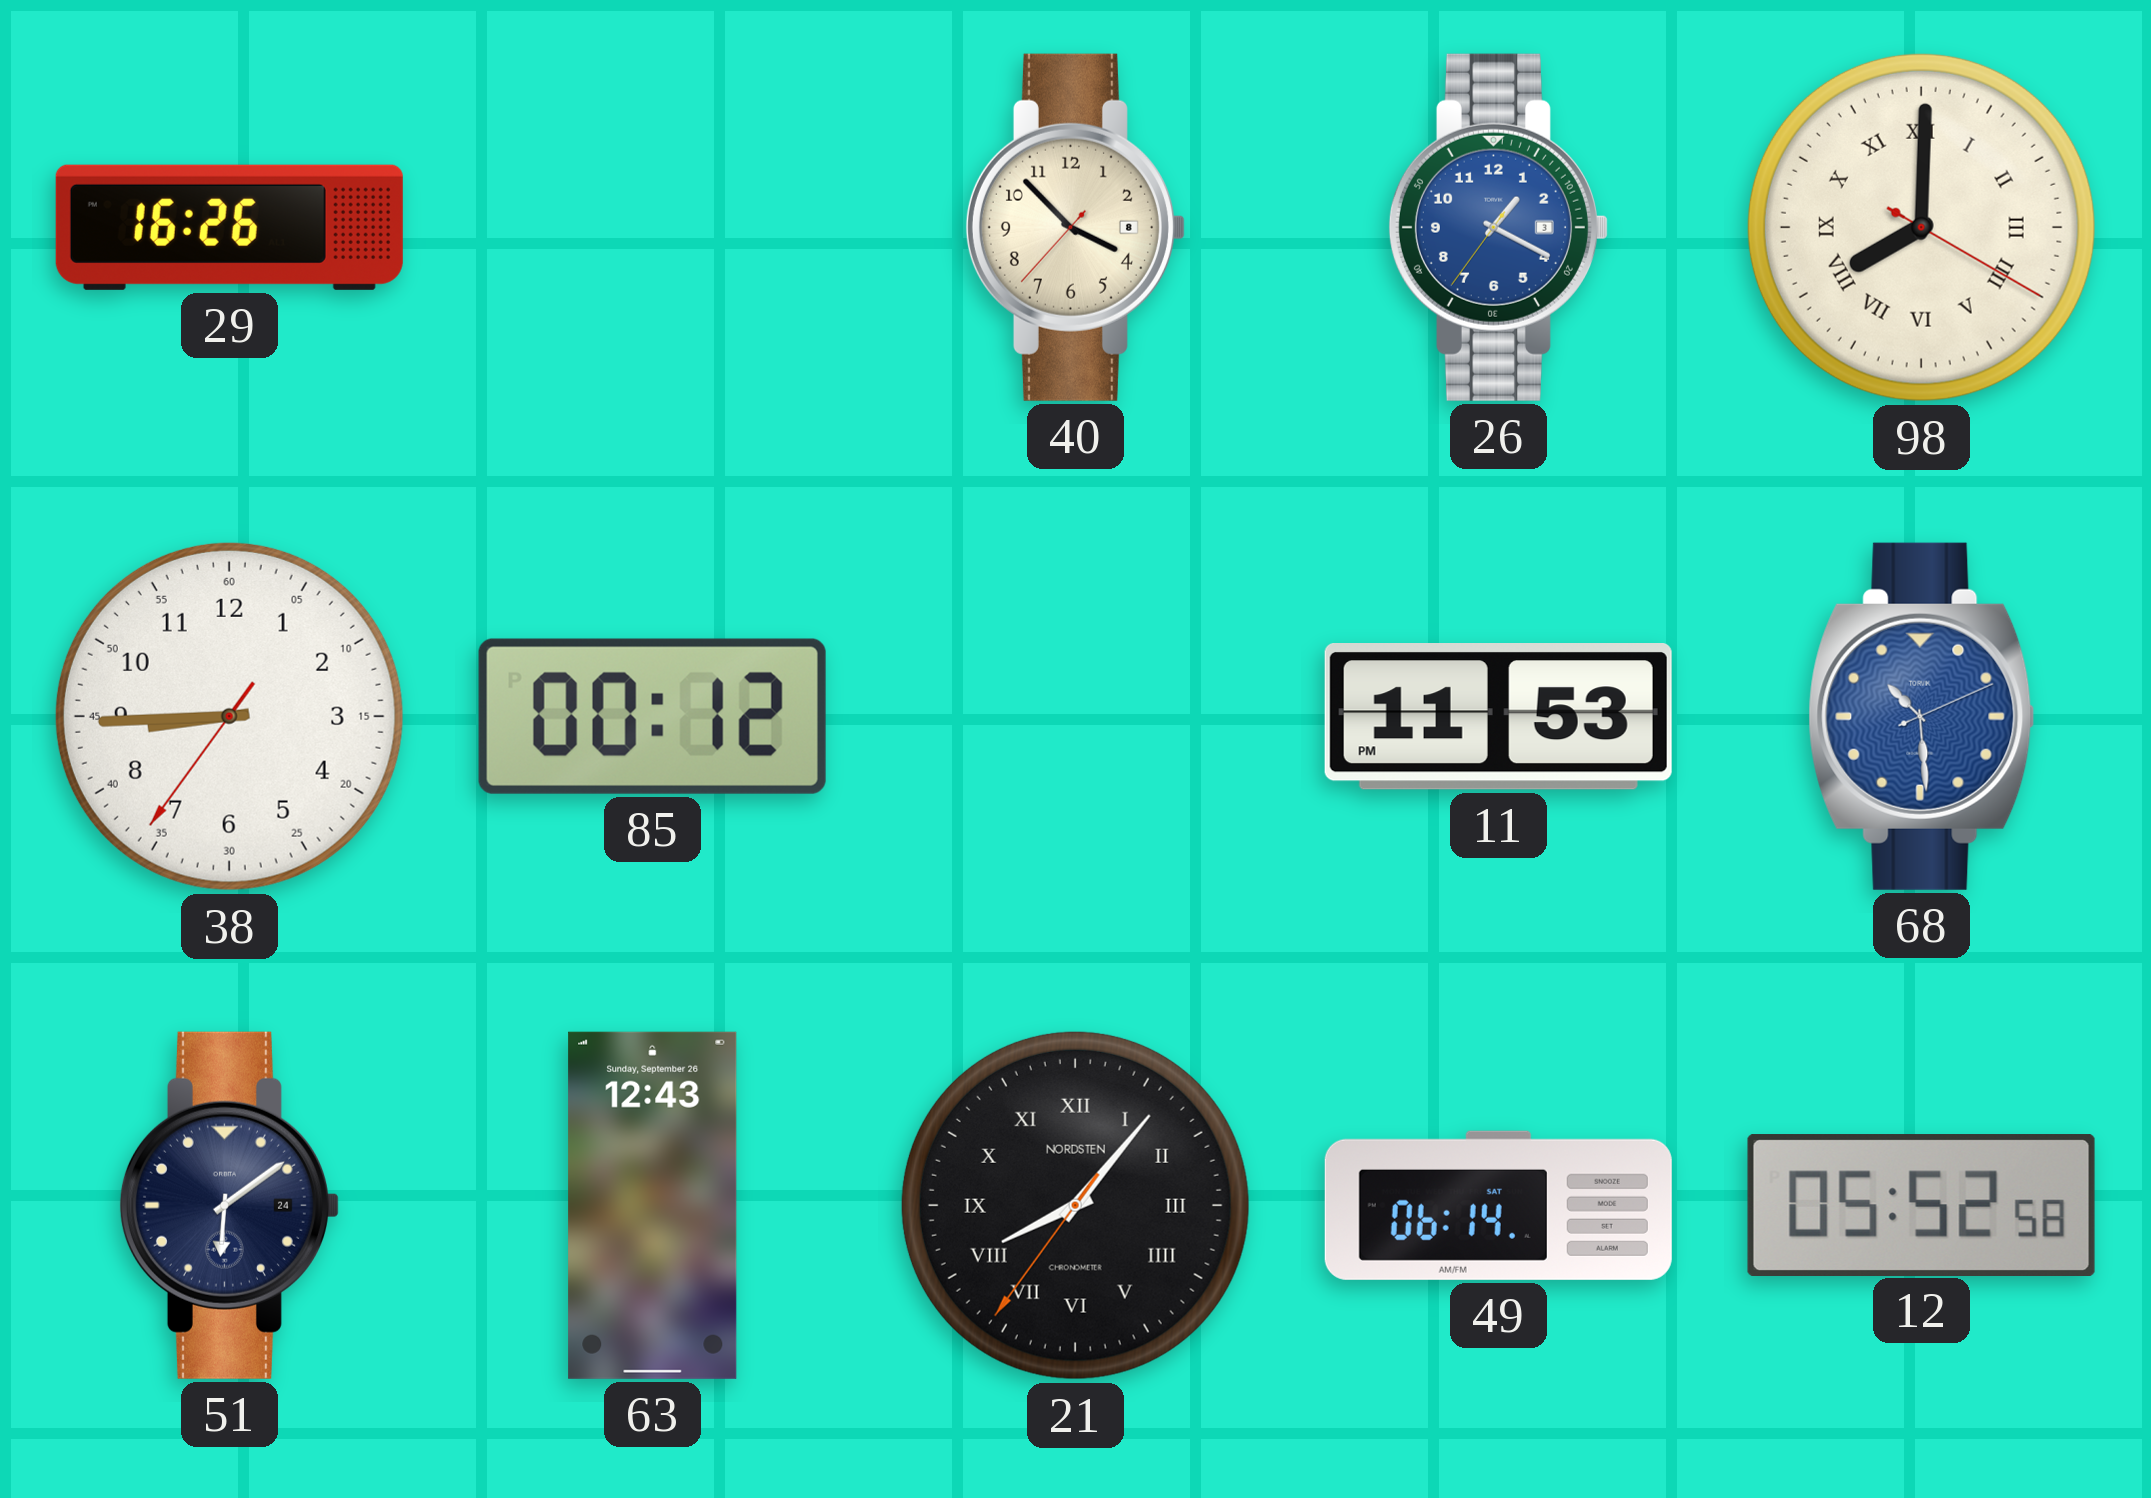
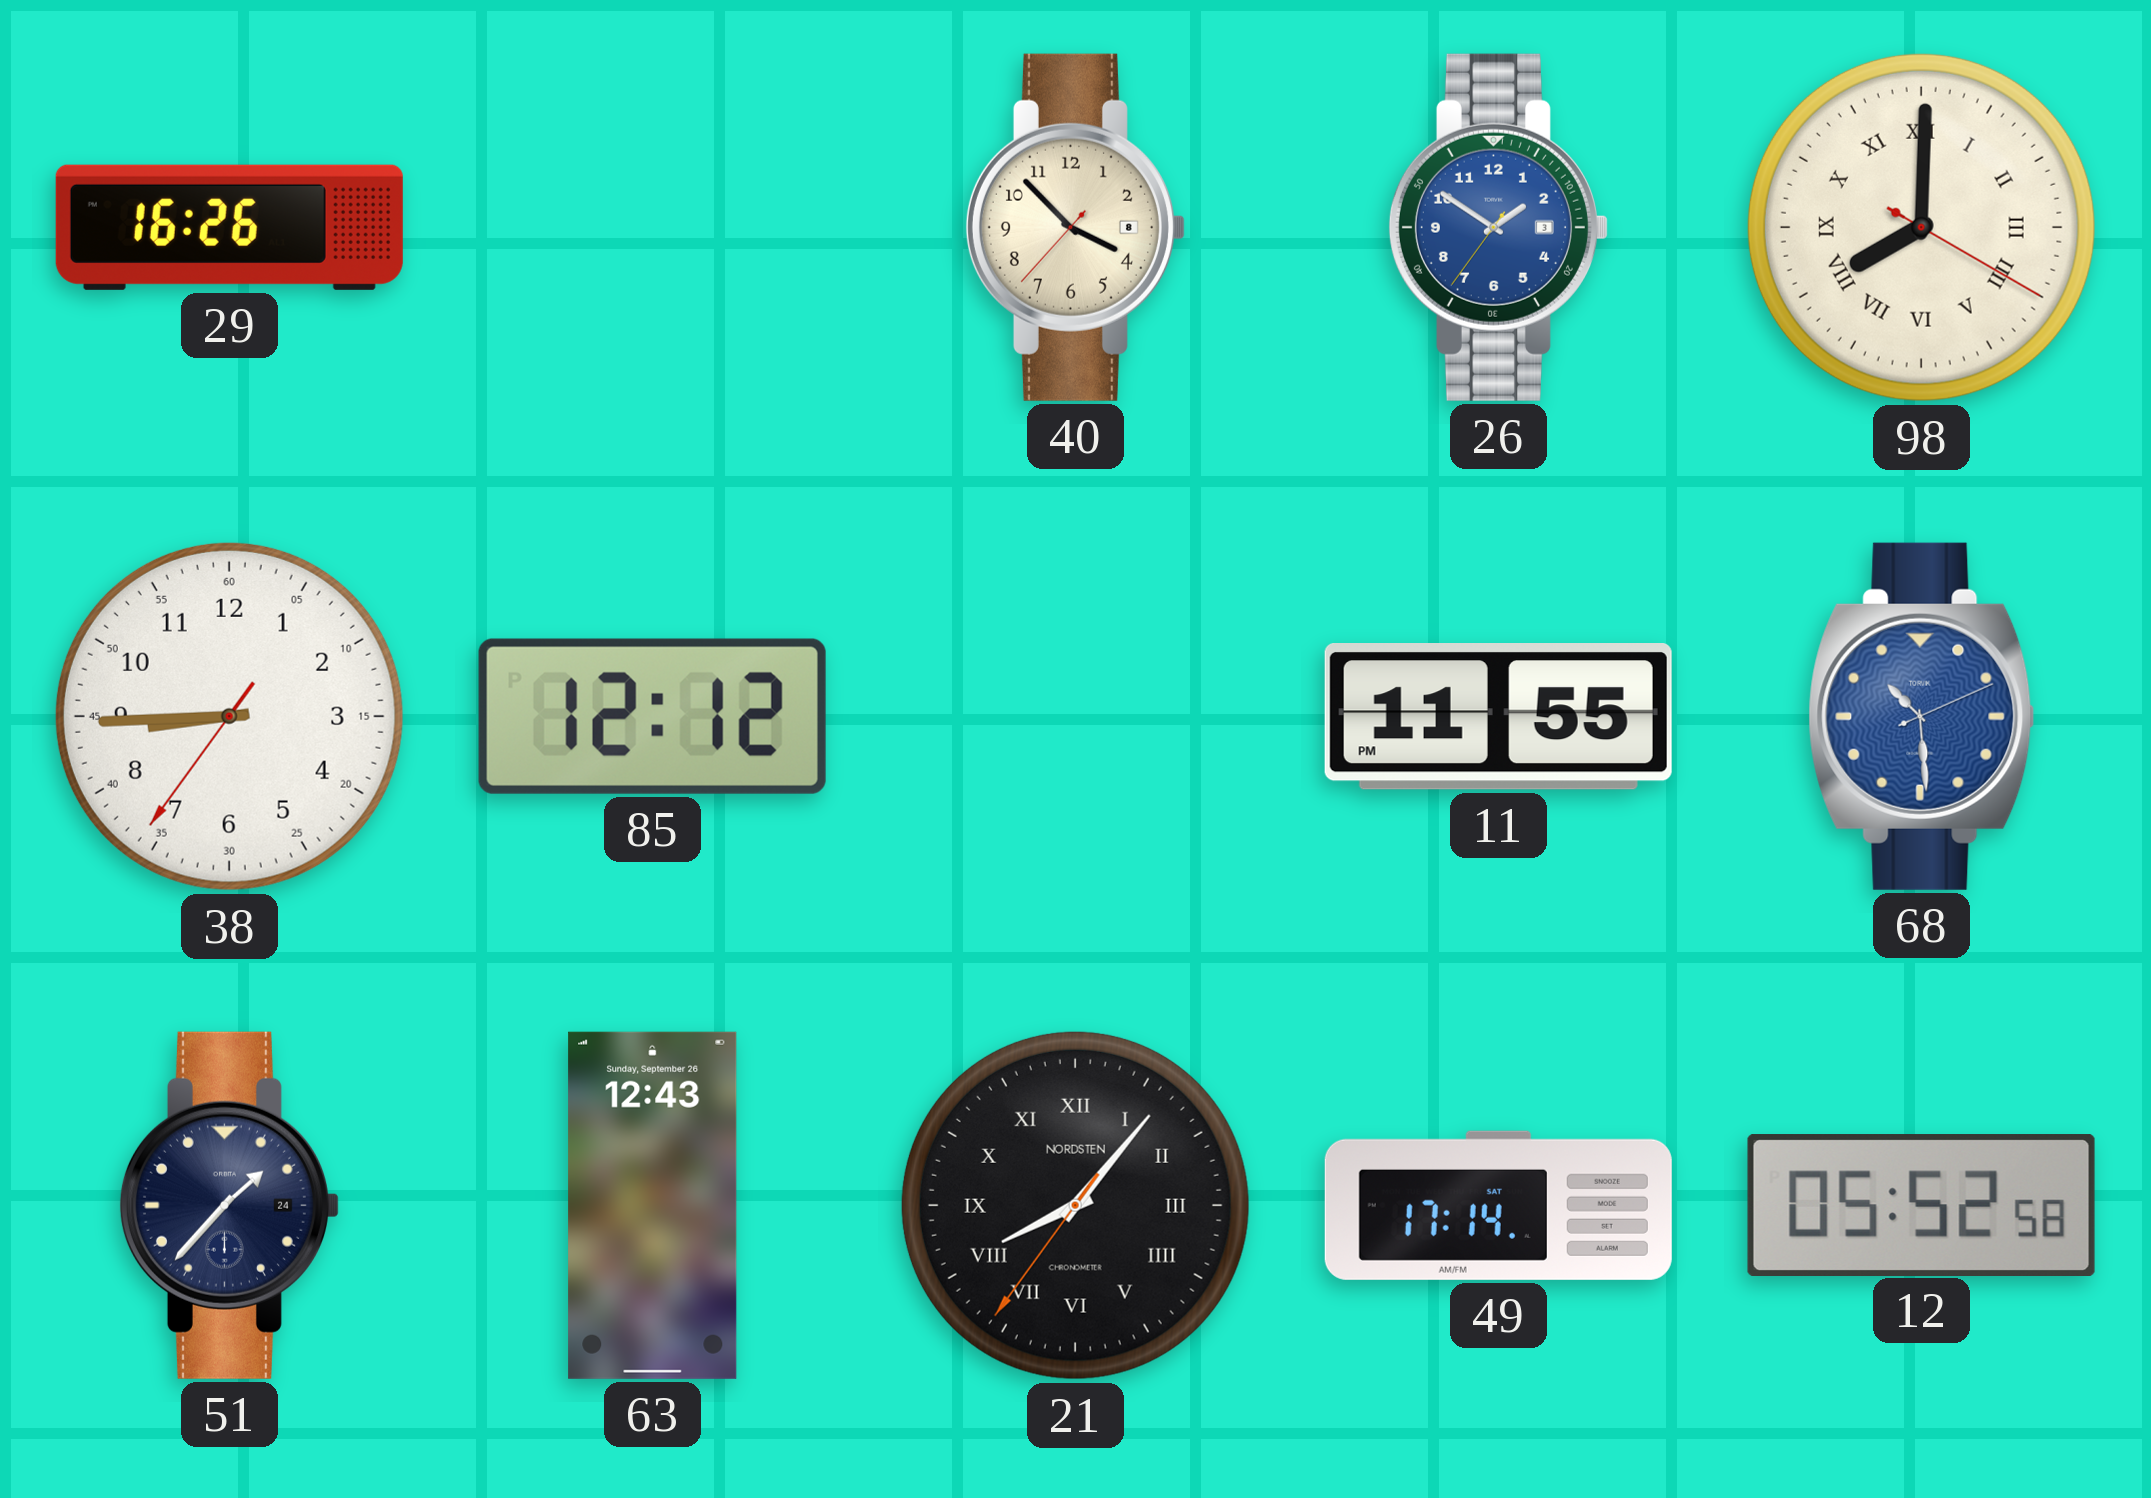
26: 1:19 -> 1:50 (1498, 227)
85: 00:12 -> 12:12 (652, 716)
11: 11:53 -> 11:55 (1498, 717)
51: 6:09 -> 1:37 (229, 1205)
49: 06:14 -> 17:14 (1498, 1205)
